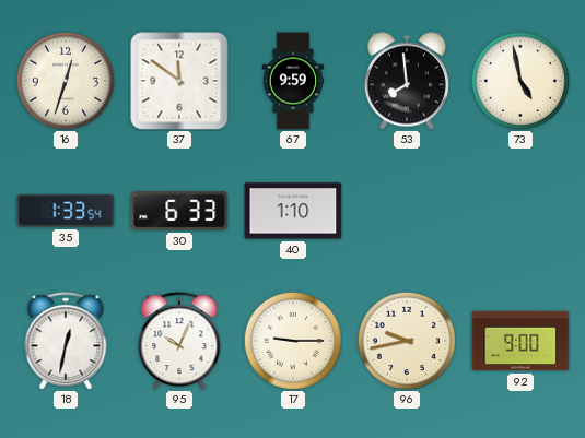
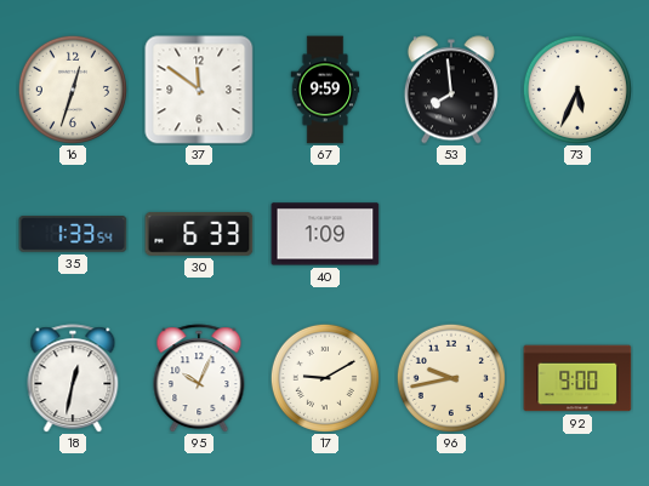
73: 4:58 -> 5:34 (577, 90)
40: 1:10 -> 1:09 (325, 234)
17: 9:15 -> 9:10 (325, 378)
